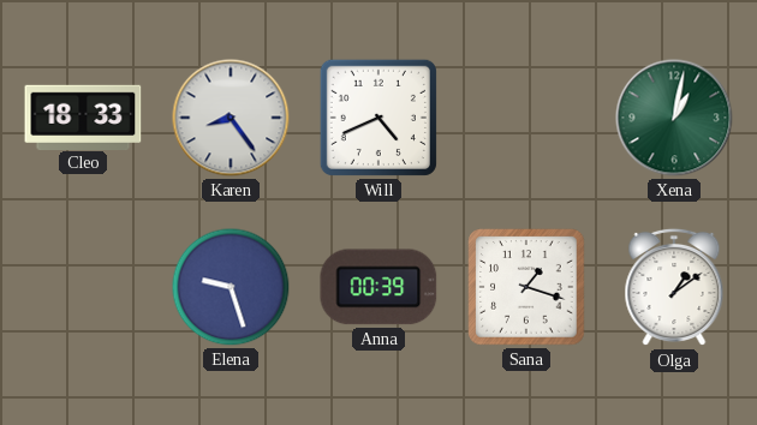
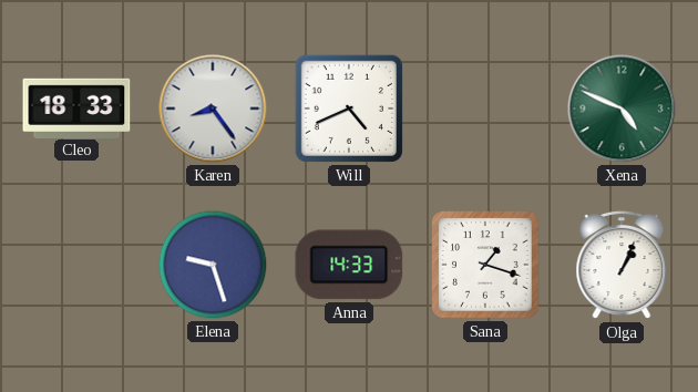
Xena: 1:02 -> 4:49 (622, 109)
Anna: 00:39 -> 14:33 (349, 265)
Olga: 1:09 -> 1:04 (622, 265)
